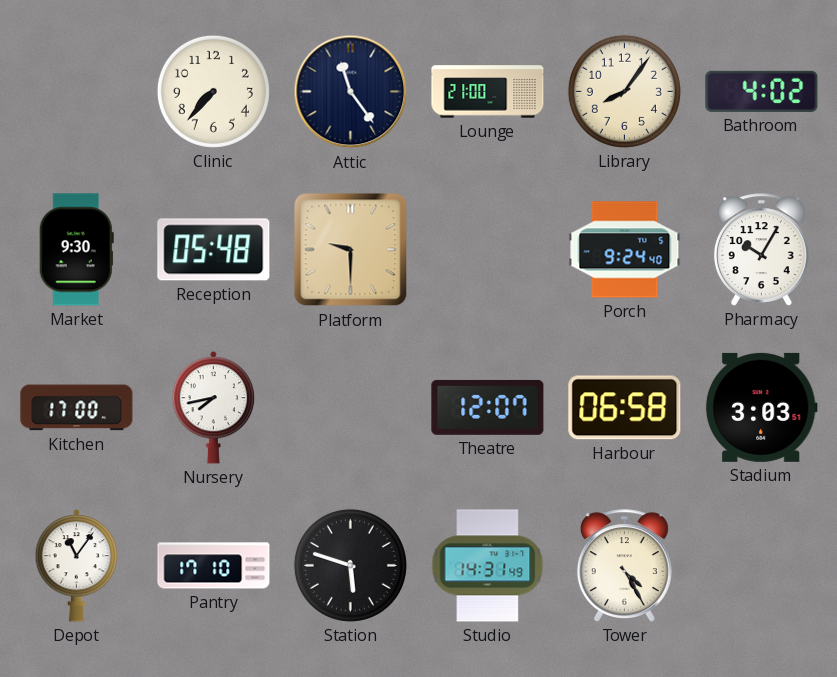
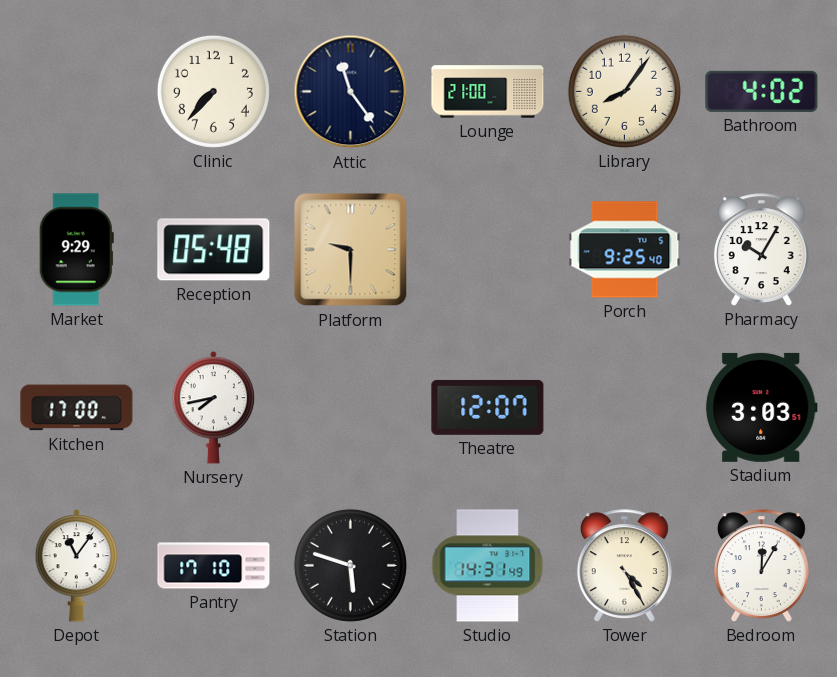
Market: 9:30 -> 9:29 (76, 250)
Porch: 9:24 -> 9:25 (625, 250)
Harbour: 06:58 -> none (625, 408)
Bedroom: none -> 12:05 (761, 566)
